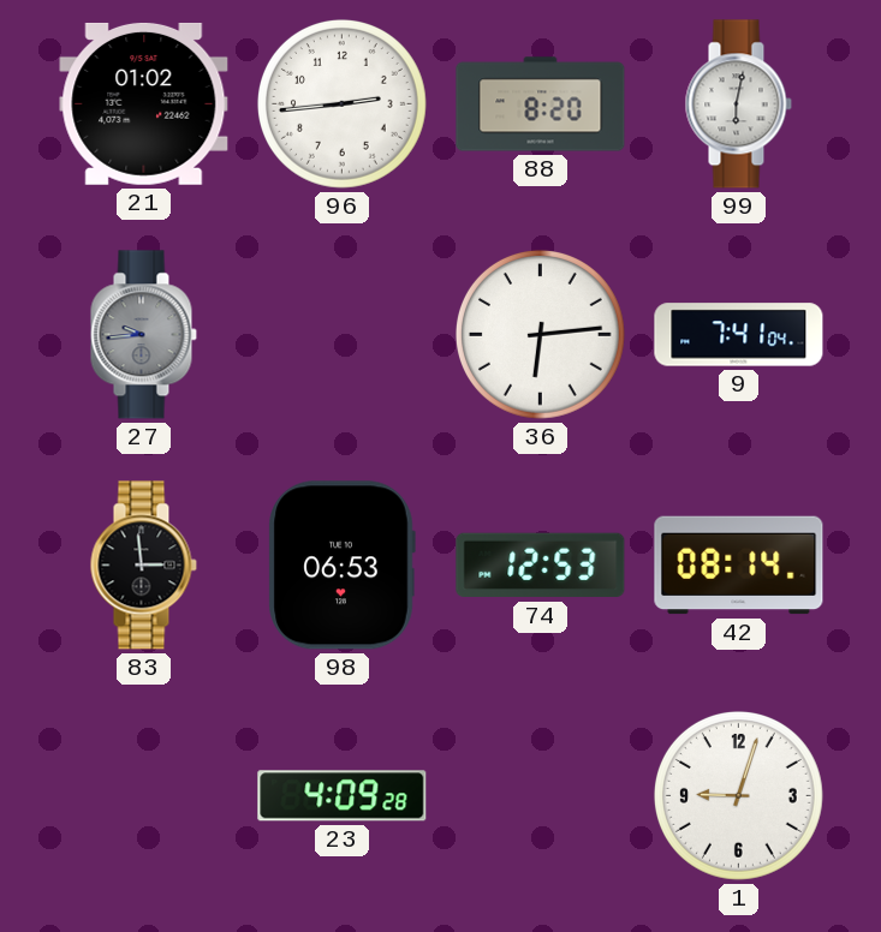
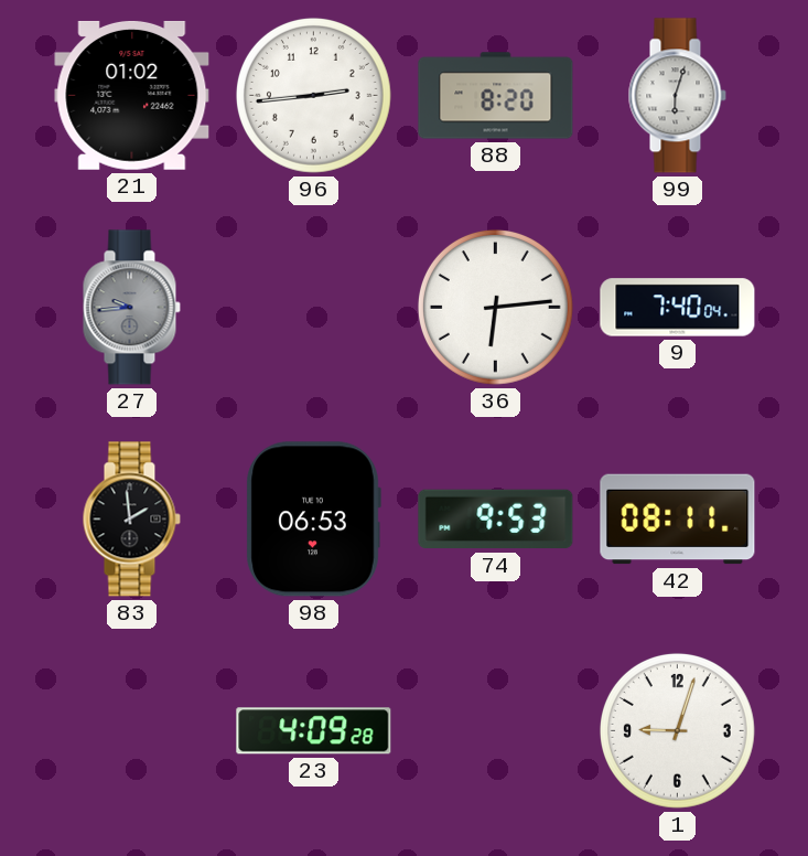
99: 6:02 -> 6:03 (677, 96)
9: 7:41 -> 7:40 (678, 308)
83: 2:59 -> 1:59 (131, 520)
74: 12:53 -> 9:53 (496, 520)
42: 08:14 -> 08:11 (678, 520)
